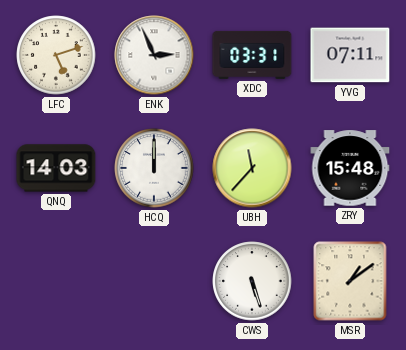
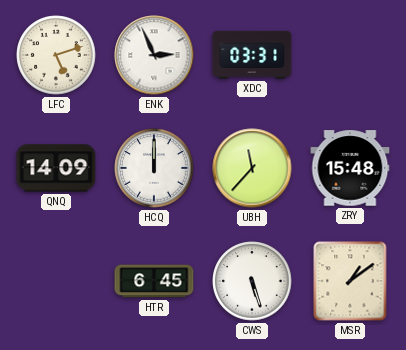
YVG: 07:11 -> none (350, 55)
QNQ: 14:03 -> 14:09 (56, 168)
HTR: none -> 6:45 (154, 281)
